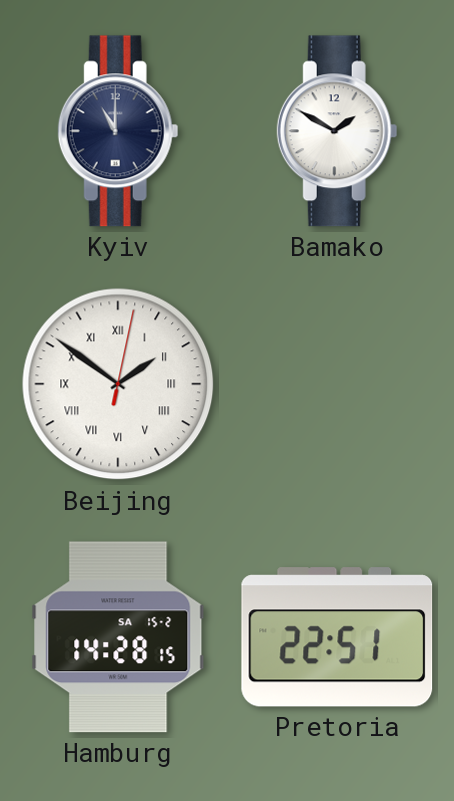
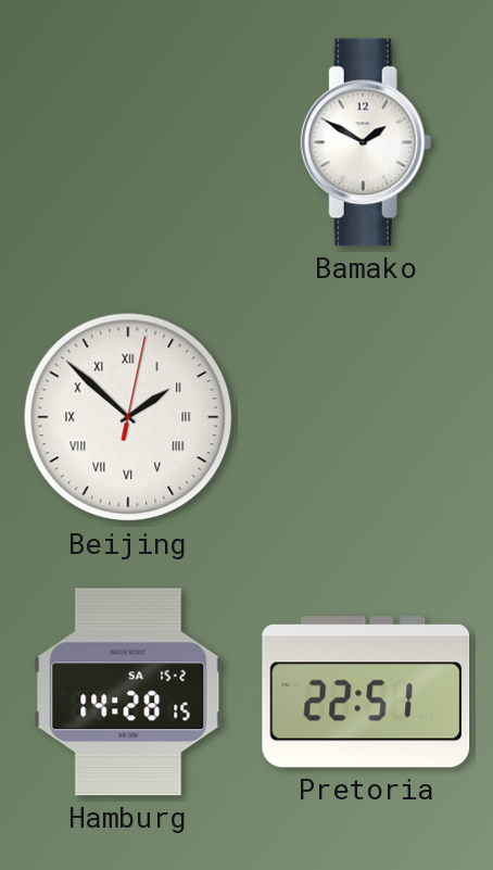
Kyiv: 11:00 -> none (118, 131)
Beijing: 1:51 -> 1:52 (128, 417)
